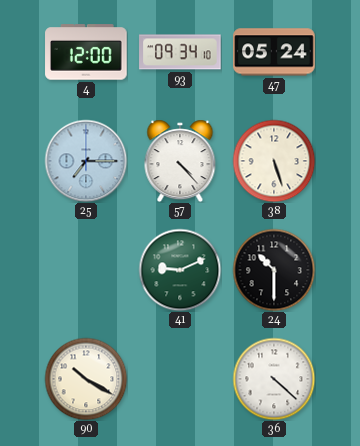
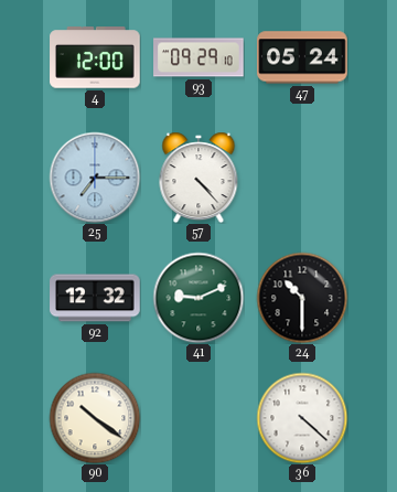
93: 09:34 -> 09:29 (198, 57)
38: 5:27 -> none (274, 161)
92: none -> 12:32 (95, 298)
90: 10:20 -> 10:21 (95, 418)
